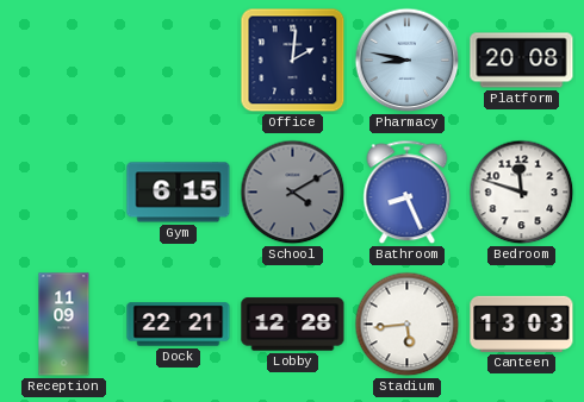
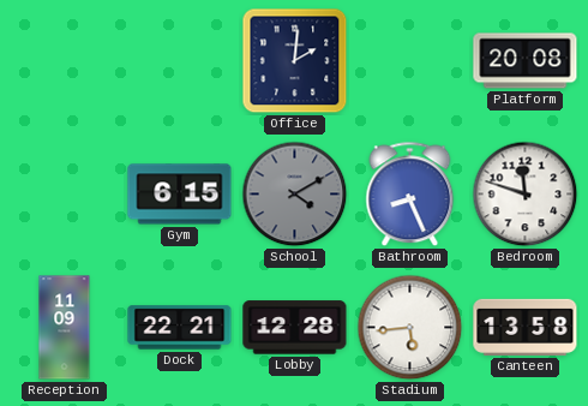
Pharmacy: 8:47 -> none (408, 61)
Canteen: 13:03 -> 13:58 (526, 327)
